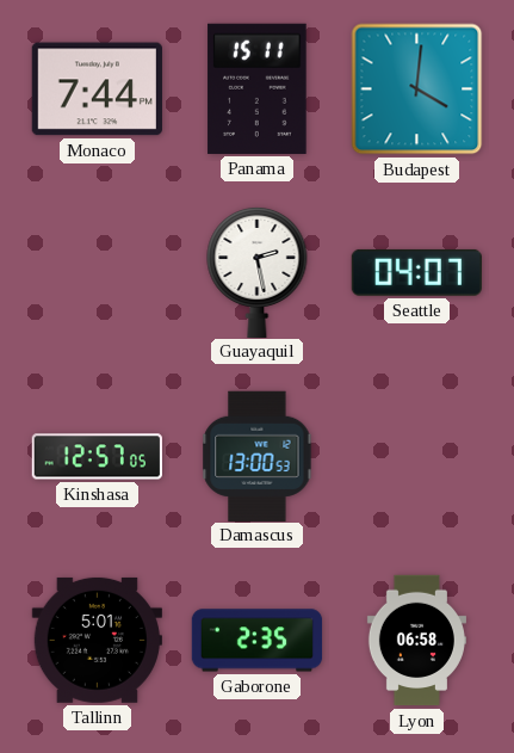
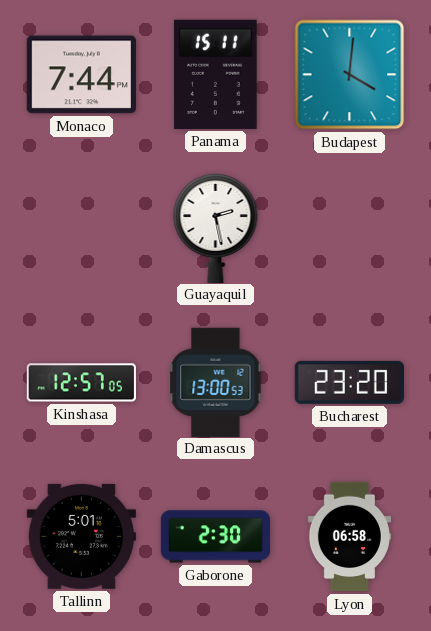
Seattle: 04:07 -> none (416, 272)
Bucharest: none -> 23:20 (349, 382)
Gaborone: 2:35 -> 2:30 (216, 537)
